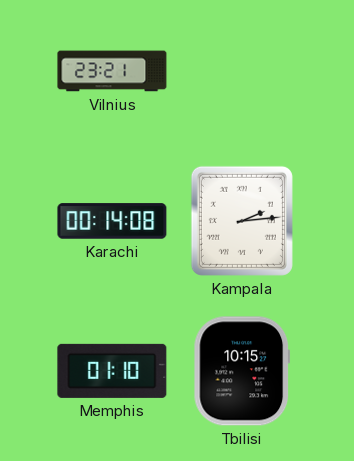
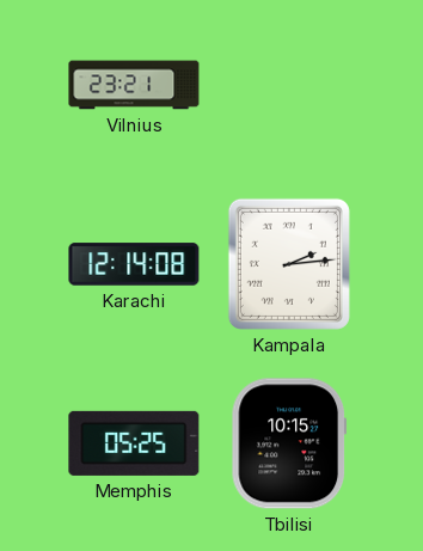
Karachi: 00:14 -> 12:14 (134, 264)
Memphis: 01:10 -> 05:25 (134, 443)
